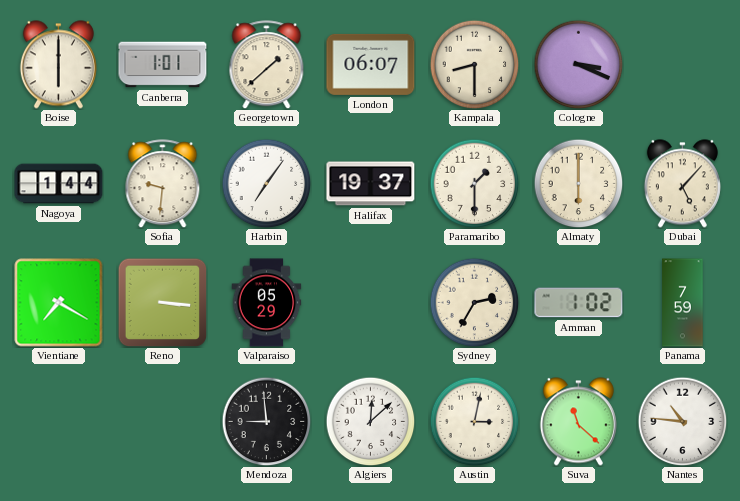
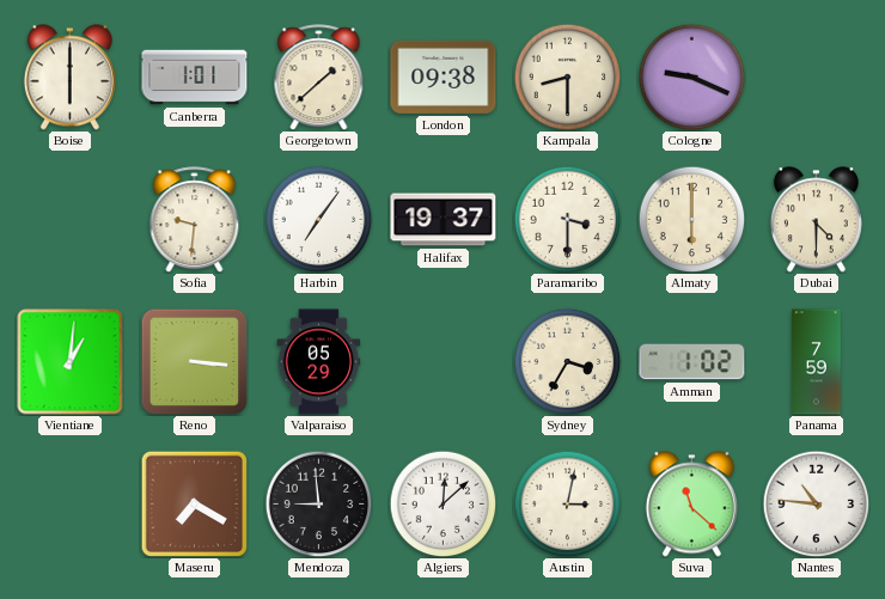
London: 06:07 -> 09:38 (444, 77)
Cologne: 3:19 -> 9:19 (691, 77)
Nagoya: 1:44 -> none (59, 184)
Paramaribo: 1:30 -> 3:30 (567, 219)
Dubai: 5:07 -> 4:30 (816, 220)
Vientiane: 7:20 -> 1:01 (71, 362)
Sydney: 2:35 -> 3:35 (567, 361)
Maseru: none -> 7:20 (194, 503)
